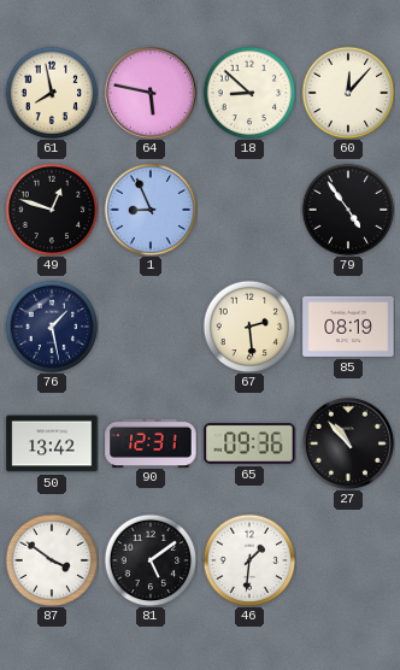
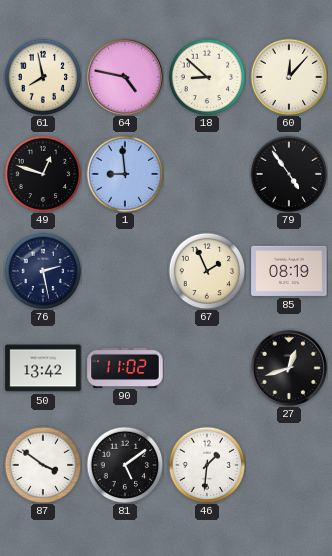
64: 5:47 -> 4:47 (125, 77)
1: 8:56 -> 8:59 (125, 174)
76: 1:28 -> 2:28 (43, 271)
67: 2:29 -> 1:56 (207, 271)
90: 12:31 -> 11:02 (125, 367)
65: 09:36 -> none (249, 445)
27: 10:53 -> 12:42 (289, 368)
